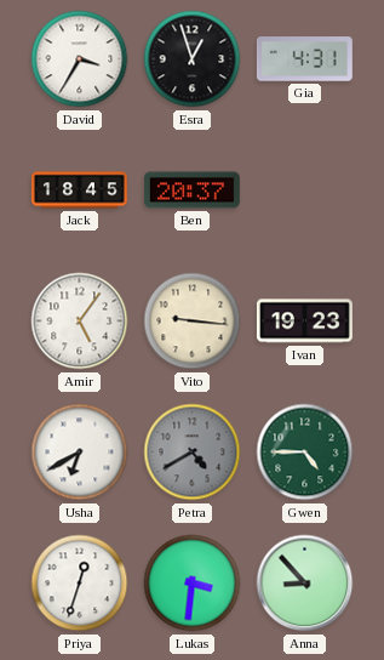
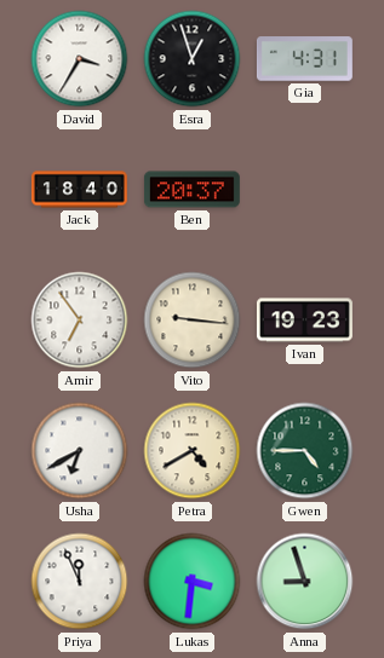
Jack: 18:45 -> 18:40 (79, 190)
Amir: 5:06 -> 6:54 (80, 321)
Petra dial: grey -> cream (193, 451)
Priya: 12:33 -> 11:56 (80, 582)
Anna: 8:53 -> 8:57 (305, 582)
